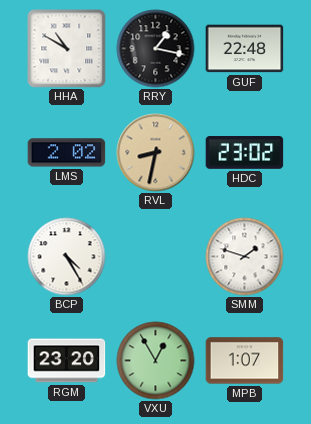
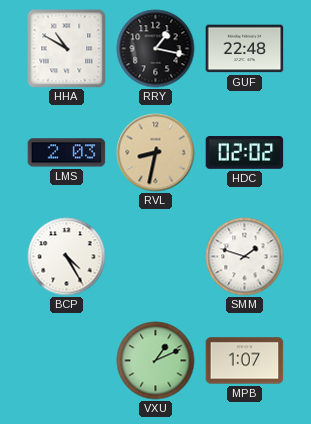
LMS: 2:02 -> 2:03 (67, 153)
HDC: 23:02 -> 02:02 (245, 153)
RGM: 23:20 -> none (67, 361)
VXU: 12:55 -> 1:11 (156, 361)
